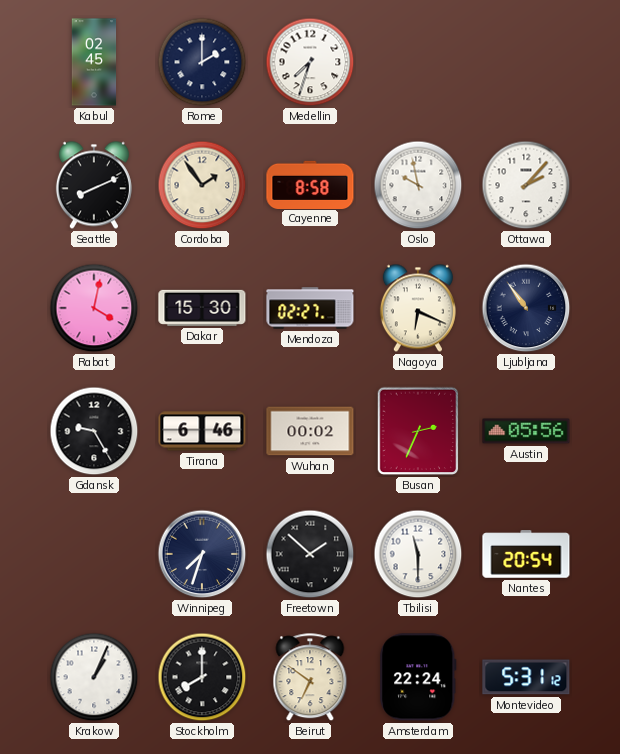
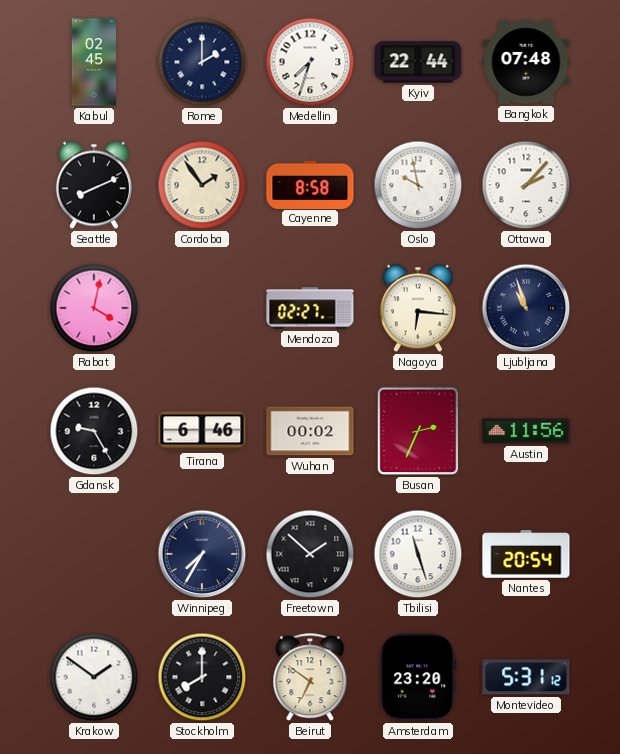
Kyiv: none -> 22:44 (418, 62)
Bangkok: none -> 07:48 (526, 62)
Dakar: 15:30 -> none (202, 308)
Nagoya: 6:19 -> 6:16 (418, 308)
Ljubljana: 10:54 -> 10:57 (526, 308)
Austin: 05:56 -> 11:56 (526, 431)
Winnipeg: 7:33 -> 7:35 (202, 554)
Tbilisi: 11:30 -> 11:27 (418, 554)
Krakow: 1:04 -> 1:51 (94, 677)
Amsterdam: 22:24 -> 23:20 (418, 677)
